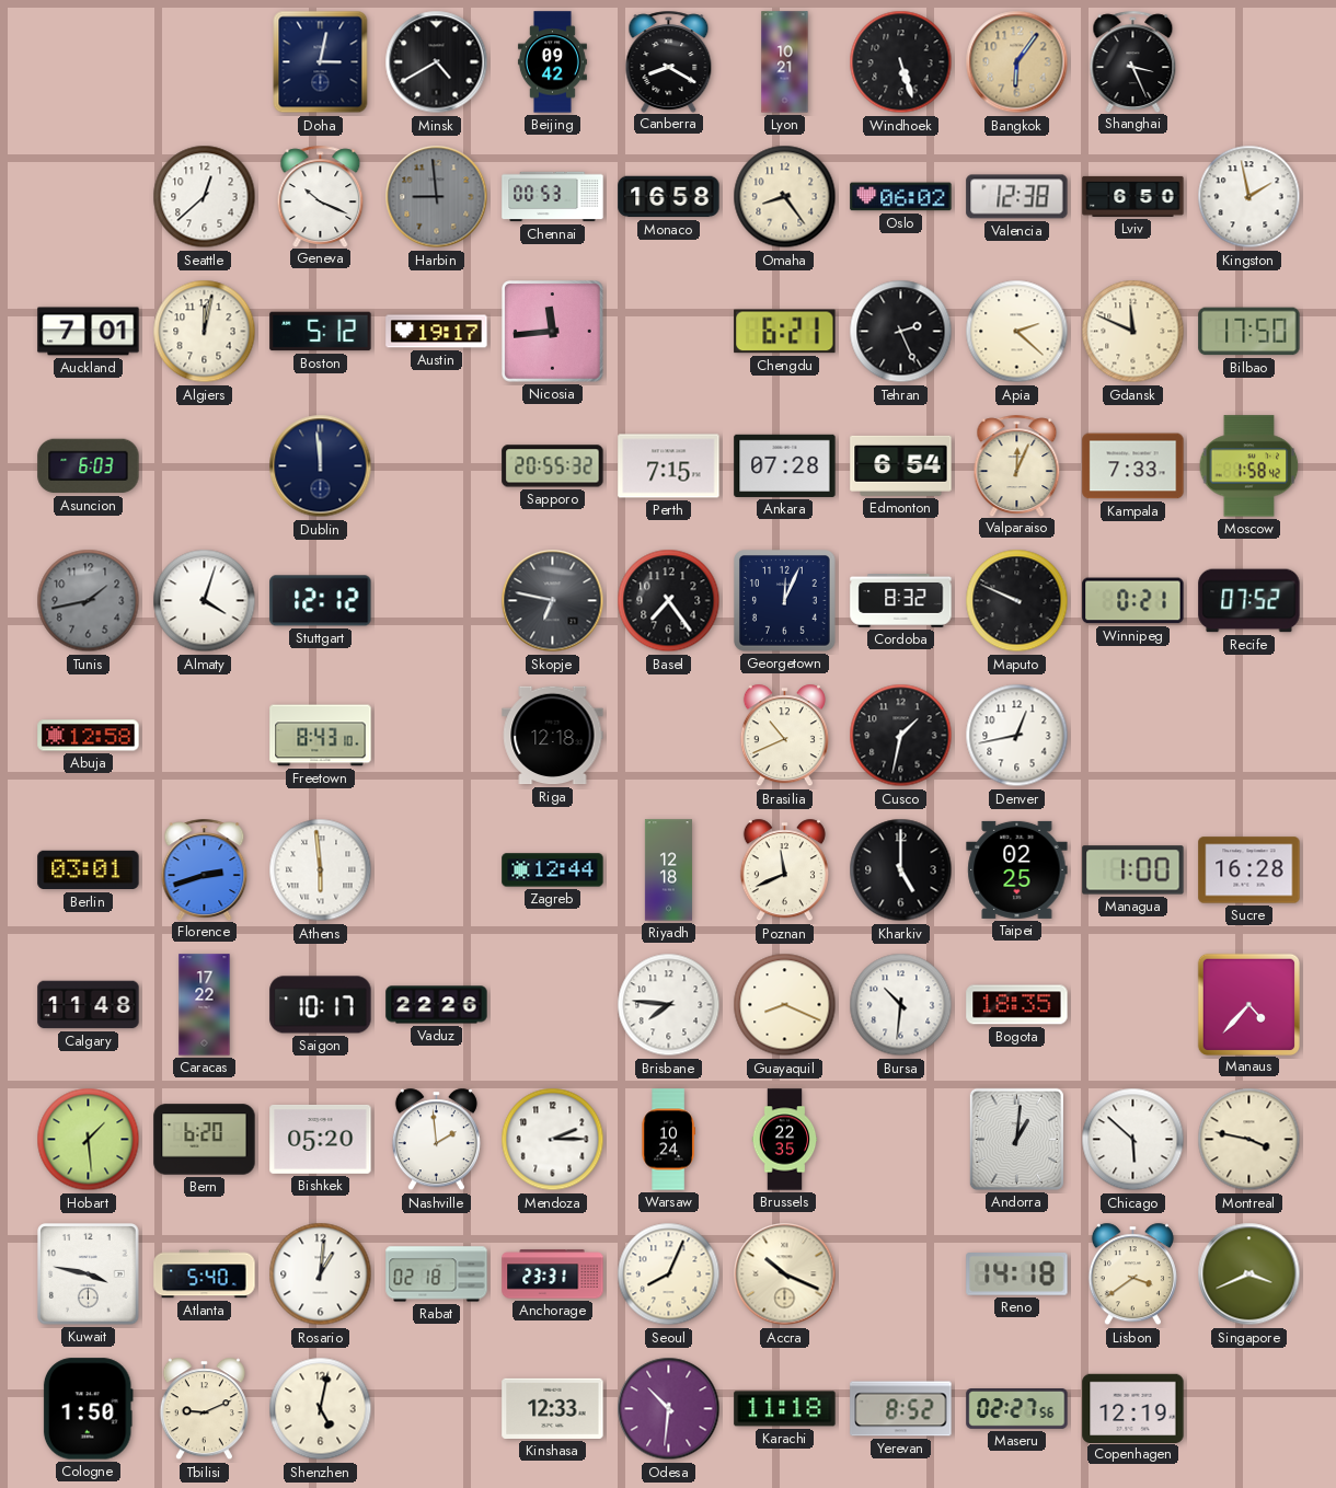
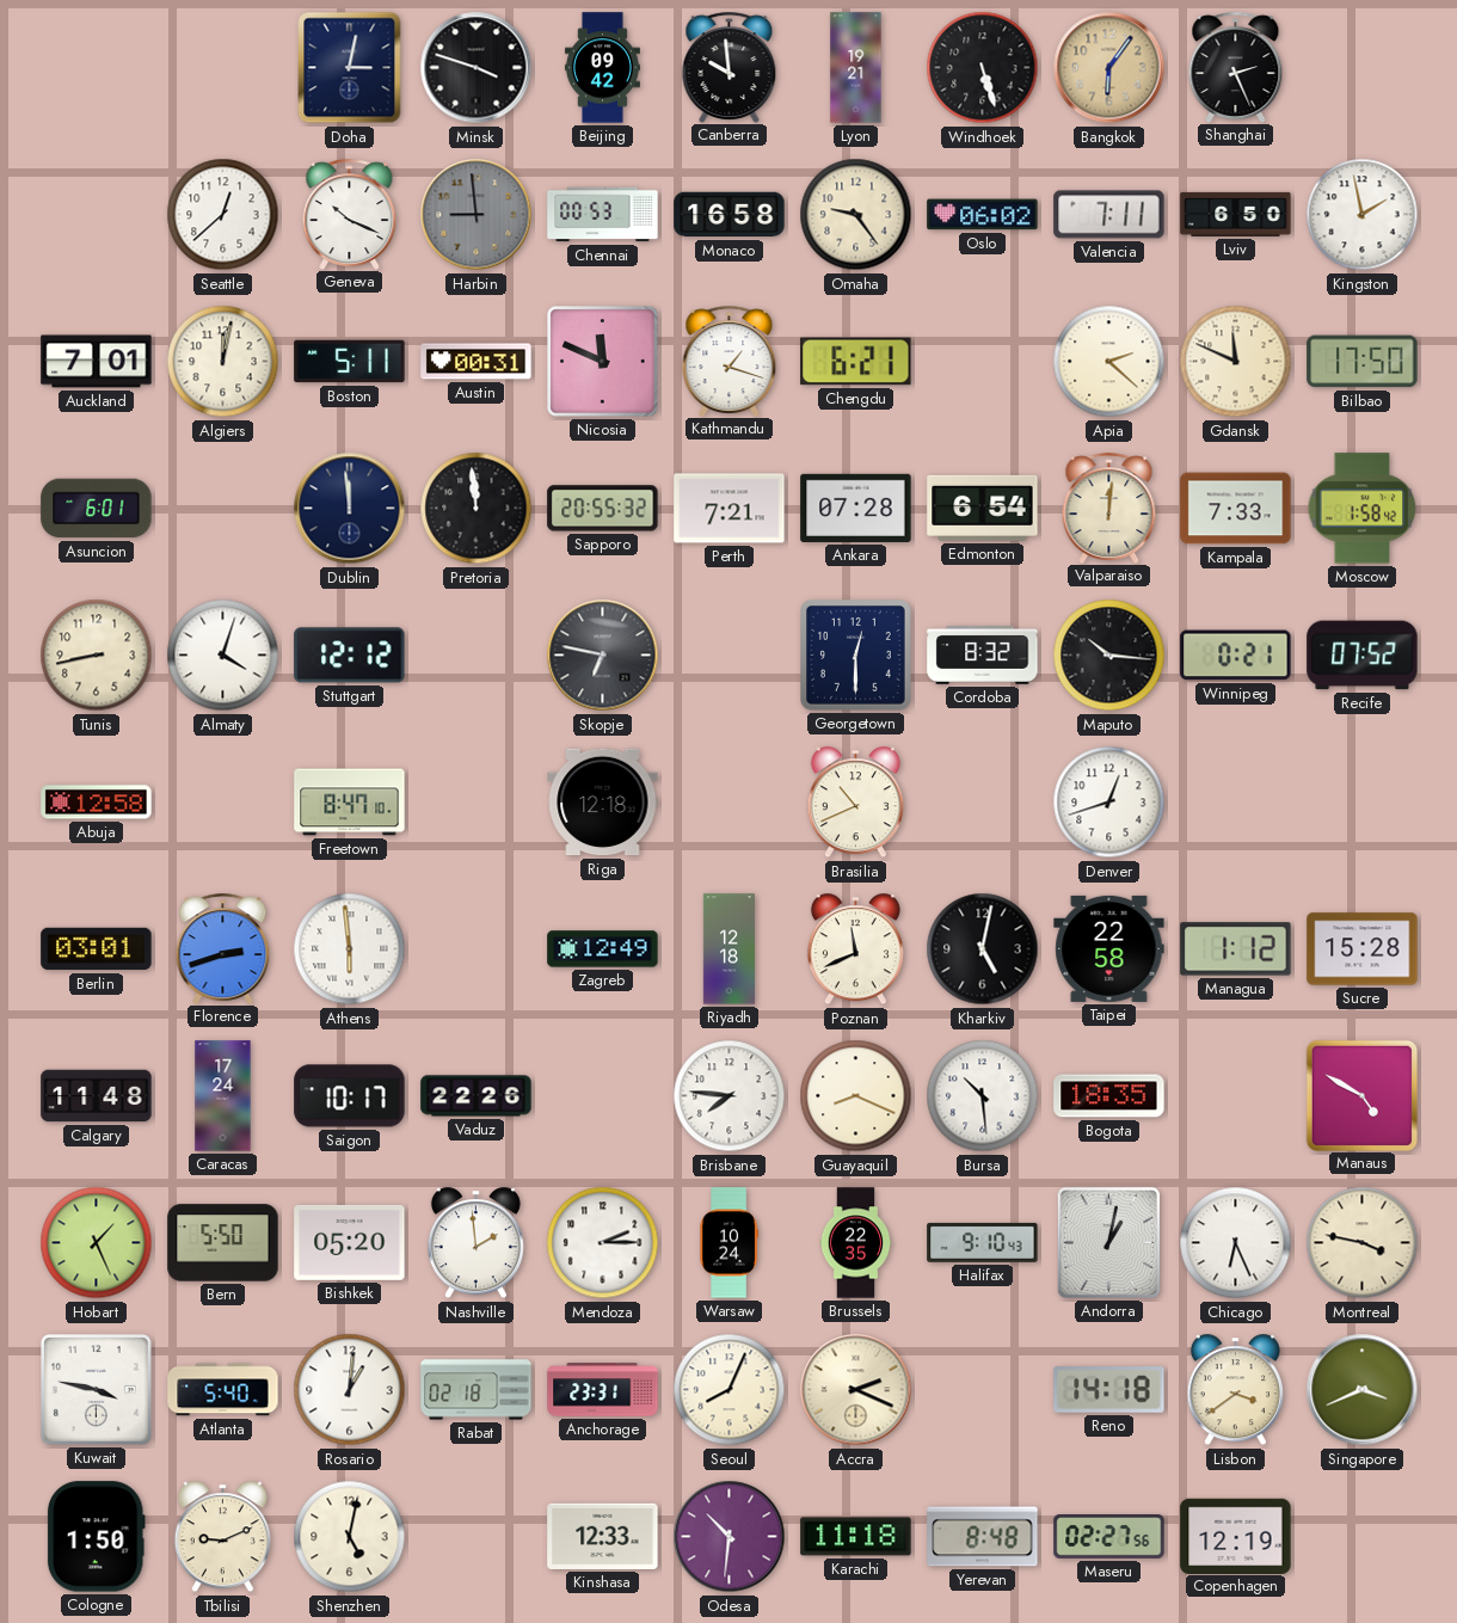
Minsk: 4:40 -> 3:48 (477, 68)
Canberra: 8:20 -> 9:59 (730, 67)
Lyon: 10:21 -> 19:21 (856, 68)
Shanghai: 3:26 -> 2:26 (1236, 67)
Omaha: 8:24 -> 9:24 (856, 215)
Valencia: 12:38 -> 7:11 (1109, 215)
Boston: 5:12 -> 5:11 (350, 362)
Austin: 19:17 -> 00:31 (477, 362)
Nicosia: 11:44 -> 11:49 (603, 362)
Kathmandu: none -> 1:18 (730, 361)
Tehran: 2:26 -> none (901, 332)
Asuncion: 6:03 -> 6:01 (97, 509)
Pretoria: none -> 11:59 (477, 509)
Perth: 7:15 -> 7:21 (730, 509)
Valparaiso: 12:04 -> 12:01 (1109, 508)
Tunis: 1:43 -> 8:43 (97, 656)
Tunis dial: grey -> cream (97, 656)
Basel: 7:24 -> none (669, 601)
Georgetown: 12:04 -> 12:30 (856, 656)
Maputo: 9:49 -> 10:16 (1109, 656)
Freetown: 8:43 -> 8:47 (350, 803)
Cusco: 1:32 -> none (901, 736)
Denver: 12:43 -> 12:42 (1109, 803)
Zagreb: 12:44 -> 12:49 (603, 949)
Kharkiv: 5:00 -> 5:02 (983, 949)
Taipei: 02:25 -> 22:58 (1109, 948)
Managua: 1:00 -> 1:12 (1236, 949)
Sucre: 16:28 -> 15:28 (1363, 949)
Caracas: 17:22 -> 17:24 (223, 1096)
Bursa: 10:31 -> 10:29 (983, 1096)
Manaus: 4:37 -> 4:50 (1361, 1095)
Hobart: 1:29 -> 1:26 (97, 1243)
Bern: 6:20 -> 5:50 (223, 1243)
Halifax: none -> 9:10 (983, 1242)
Andorra: 1:01 -> 1:02 (1108, 1242)
Chicago: 5:52 -> 6:26 (1236, 1243)
Accra: 10:19 -> 2:19 (856, 1390)
Yerevan: 8:52 -> 8:48 (983, 1537)
